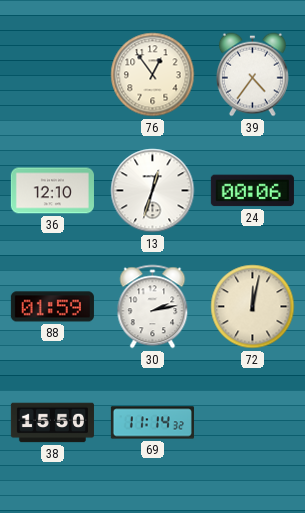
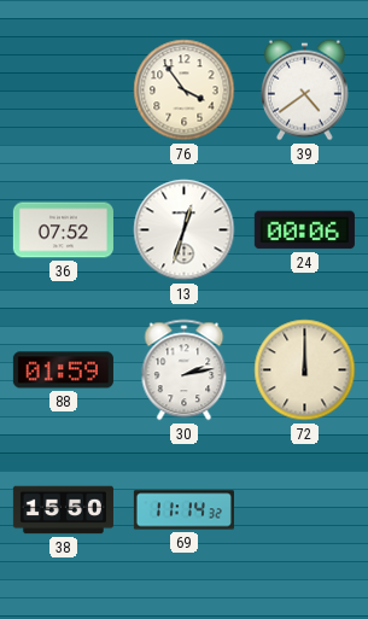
76: 12:54 -> 3:54 (185, 90)
39: 4:36 -> 4:39 (304, 90)
36: 12:10 -> 07:52 (63, 230)
72: 12:02 -> 12:00 (305, 370)
